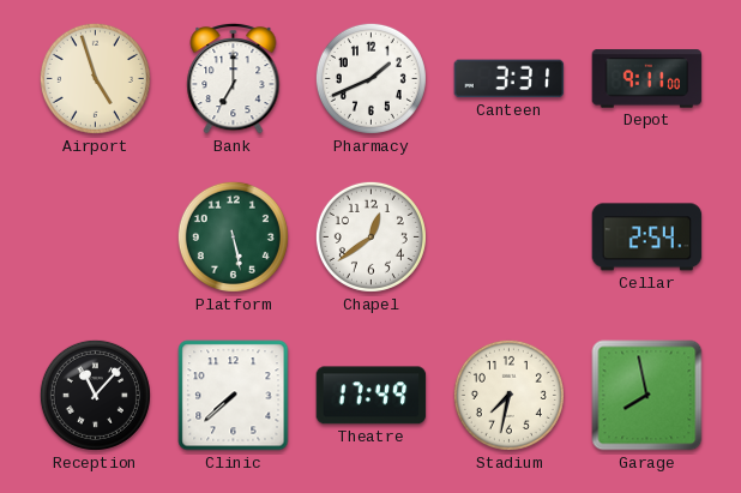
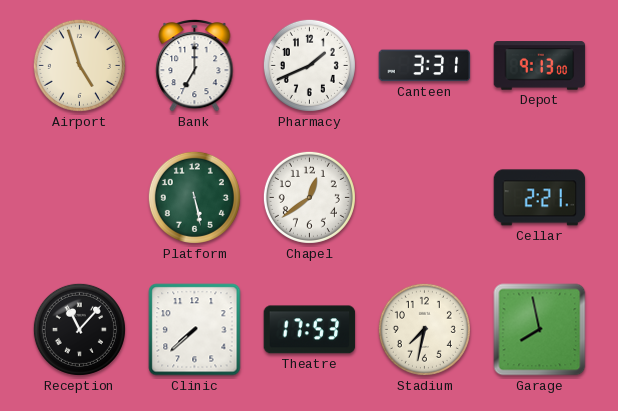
Depot: 9:11 -> 9:13 (540, 66)
Cellar: 2:54 -> 2:21 (540, 198)
Theatre: 17:49 -> 17:53 (310, 330)
